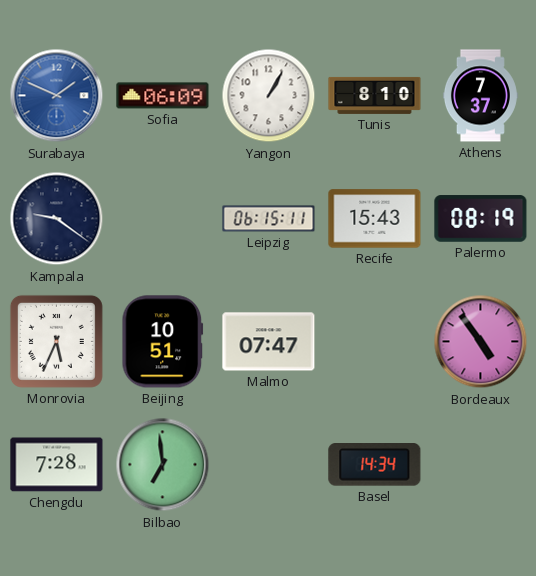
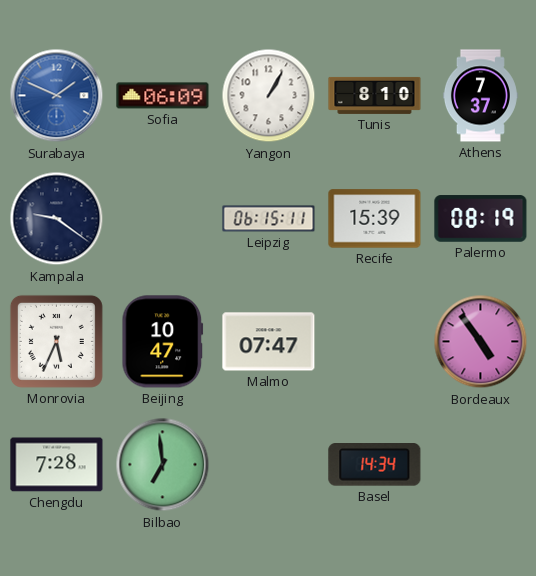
Recife: 15:43 -> 15:39 (375, 219)
Beijing: 10:51 -> 10:47 (163, 342)
